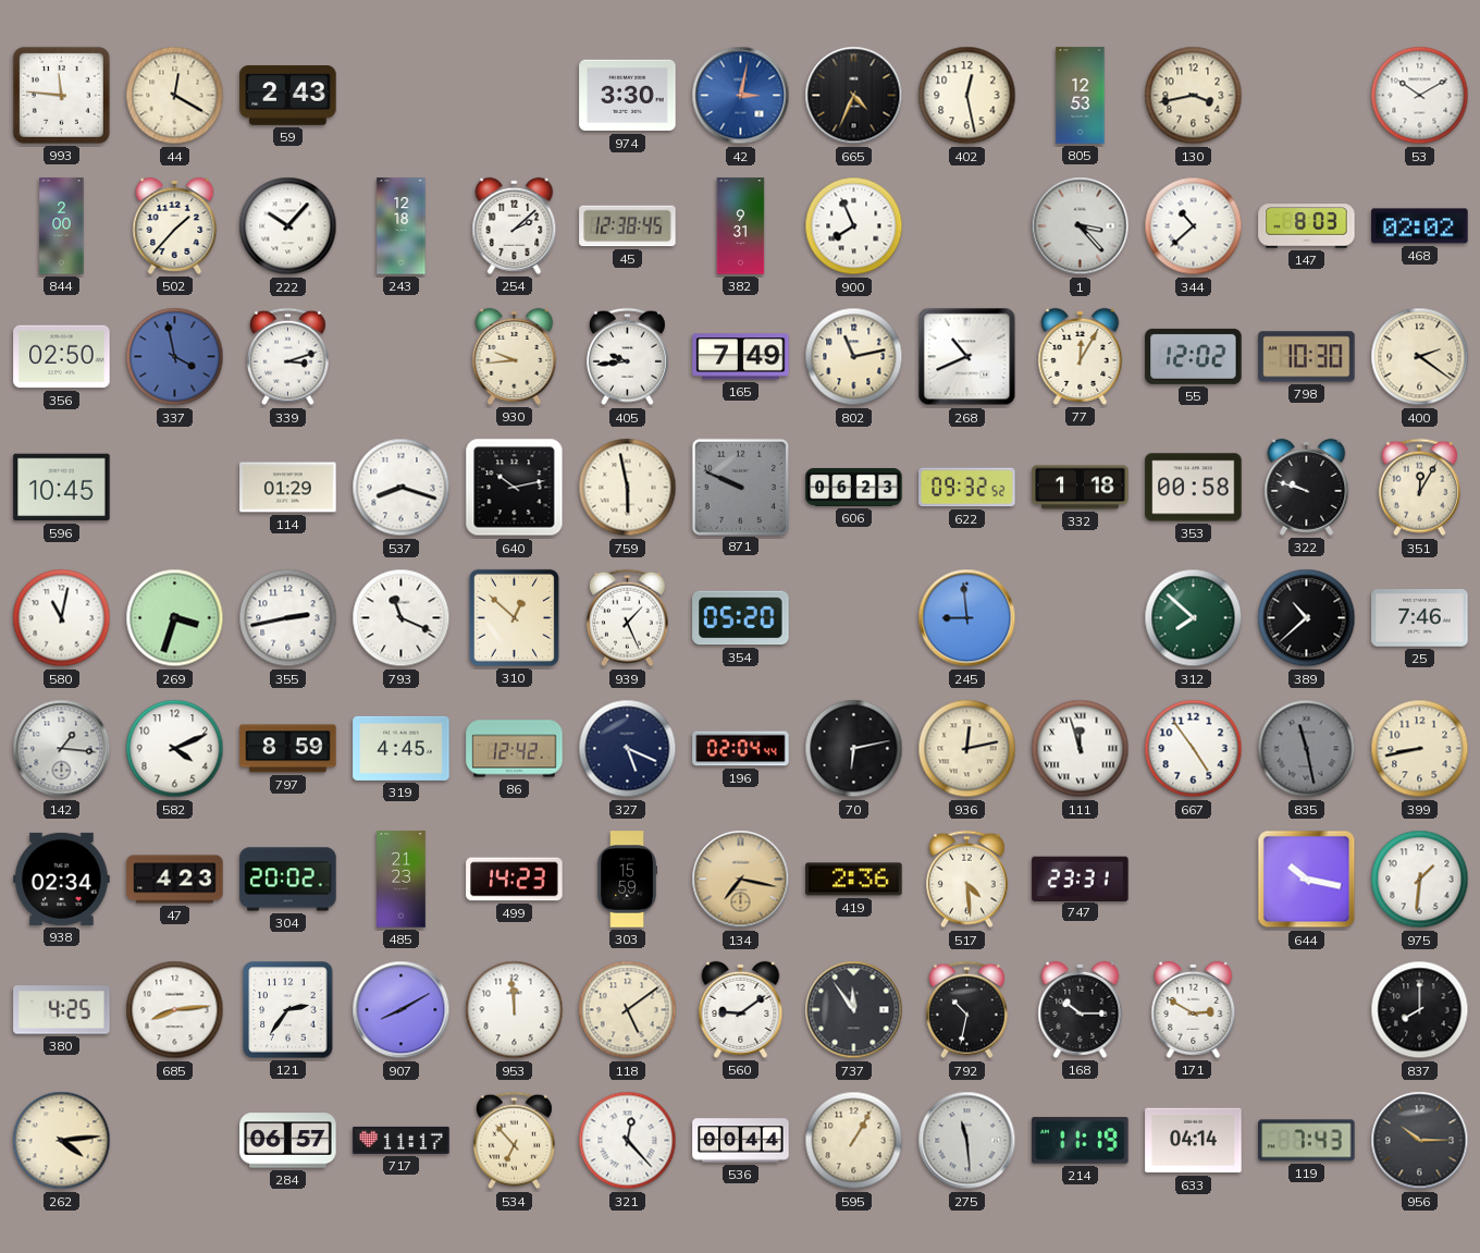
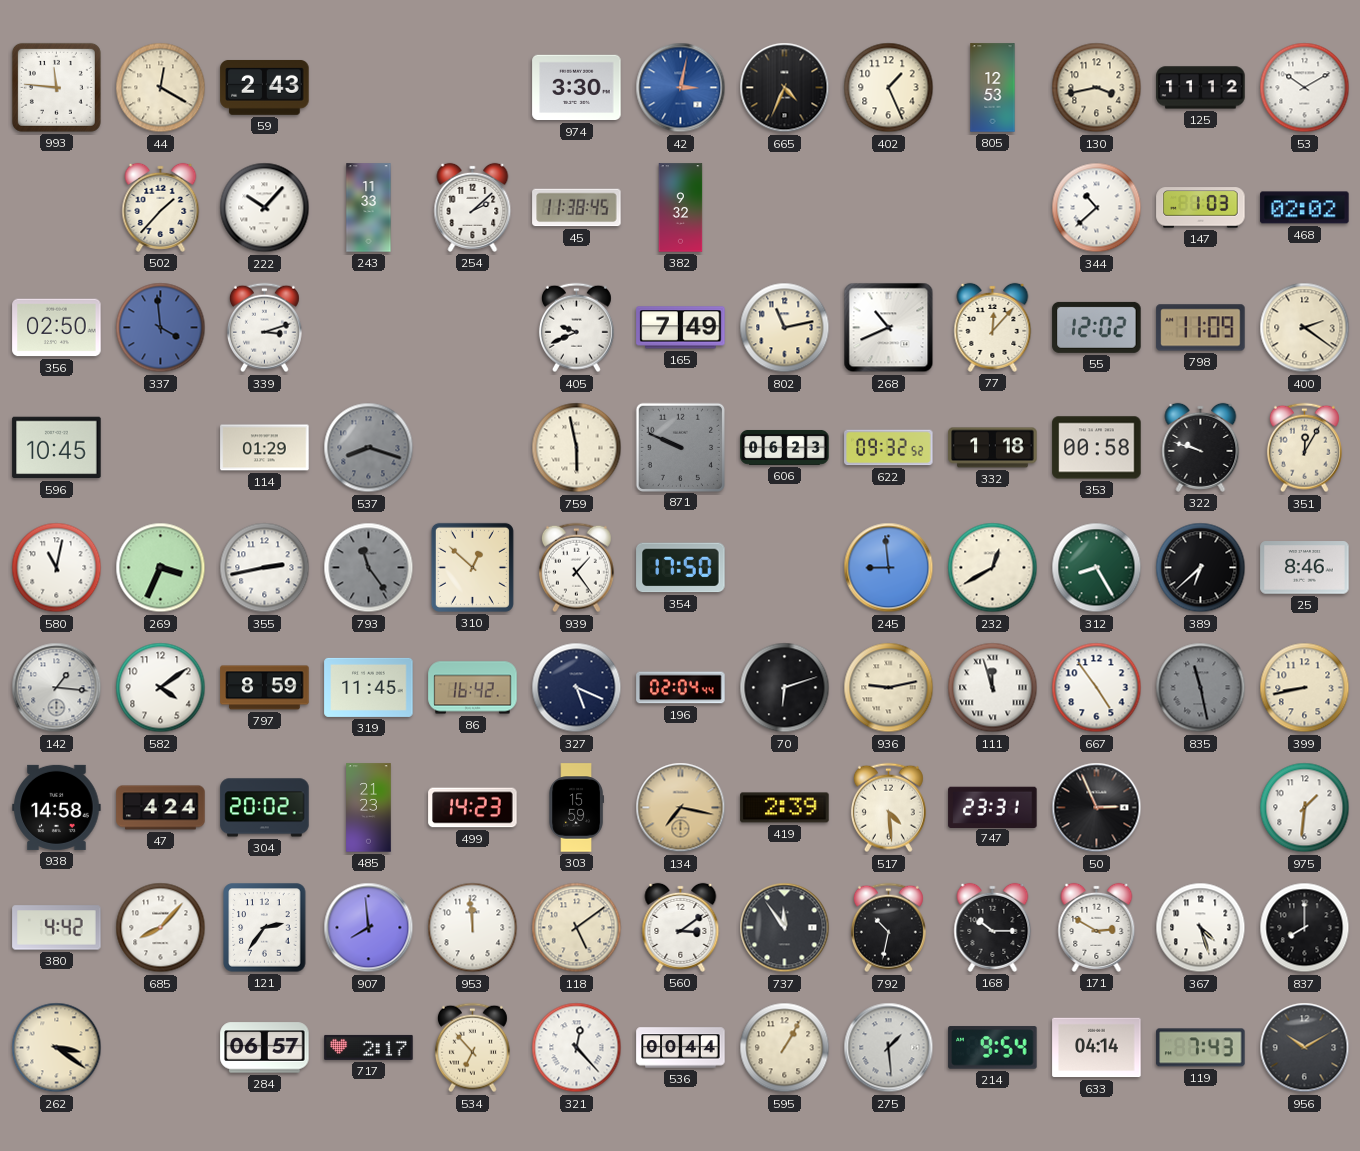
402: 12:28 -> 1:26 (889, 88)
125: none -> 11:12 (1201, 88)
844: 2:00 -> none (62, 226)
243: 12:18 -> 11:33 (369, 208)
45: 12:38 -> 11:38 (577, 208)
382: 9:31 -> 9:32 (681, 208)
900: 7:56 -> none (854, 226)
1: 3:23 -> none (1081, 226)
147: 8:03 -> 1:03 (1201, 208)
337: 3:58 -> 3:59 (161, 328)
930: 9:44 -> none (515, 356)
405: 9:44 -> 9:41 (576, 328)
77: 12:05 -> 12:07 (993, 327)
798: 10:30 -> 11:09 (1201, 328)
537 dial: white -> grey (369, 448)
640: 10:13 -> none (515, 488)
269: 3:33 -> 3:34 (161, 568)
793: 11:19 -> 11:24 (369, 568)
793 dial: white -> grey (369, 568)
939: 1:26 -> 1:24 (576, 568)
354: 05:20 -> 17:50 (681, 568)
232: none -> 12:40 (993, 568)
312: 7:52 -> 8:25 (1097, 568)
389: 10:38 -> 6:38 (1201, 568)
25: 7:46 -> 8:46 (1305, 568)
582: 4:11 -> 4:09 (161, 688)
319: 4:45 -> 11:45 (369, 687)
86: 12:42 -> 16:42 (473, 688)
70: 6:13 -> 6:12 (785, 688)
936: 12:13 -> 9:13 (889, 688)
938: 02:34 -> 14:58 (57, 807)
47: 4:23 -> 4:24 (161, 808)
419: 2:36 -> 2:39 (785, 808)
50: none -> 2:56 (1097, 808)
644: 10:17 -> none (1307, 880)
380: 4:25 -> 4:42 (57, 928)
685: 8:14 -> 8:07 (161, 928)
907: 8:10 -> 7:59 (369, 928)
560: 9:09 -> 3:09 (681, 927)
367: none -> 4:27 (1201, 928)
262: 4:14 -> 3:21 (57, 1048)
717: 11:17 -> 2:17 (369, 1047)
275: 11:29 -> 1:29 (889, 1048)
214: 11:19 -> 9:54 (993, 1048)
956: 10:15 -> 10:10 (1305, 1048)
